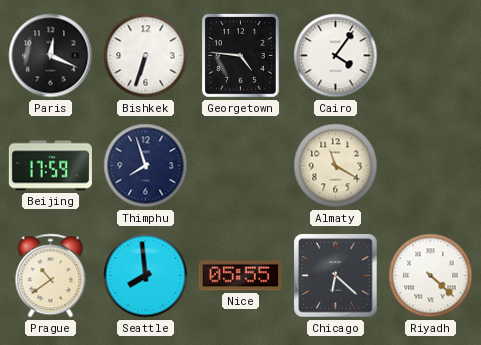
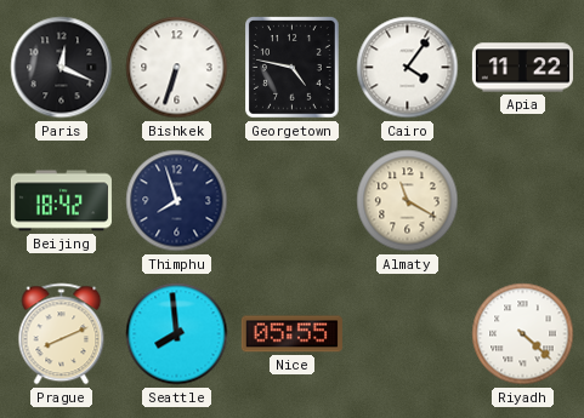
Georgetown: 4:46 -> 4:47 (293, 68)
Apia: none -> 11:22 (522, 68)
Beijing: 17:59 -> 18:42 (61, 201)
Prague: 10:39 -> 8:11 (62, 334)
Chicago: 6:22 -> none (336, 276)
